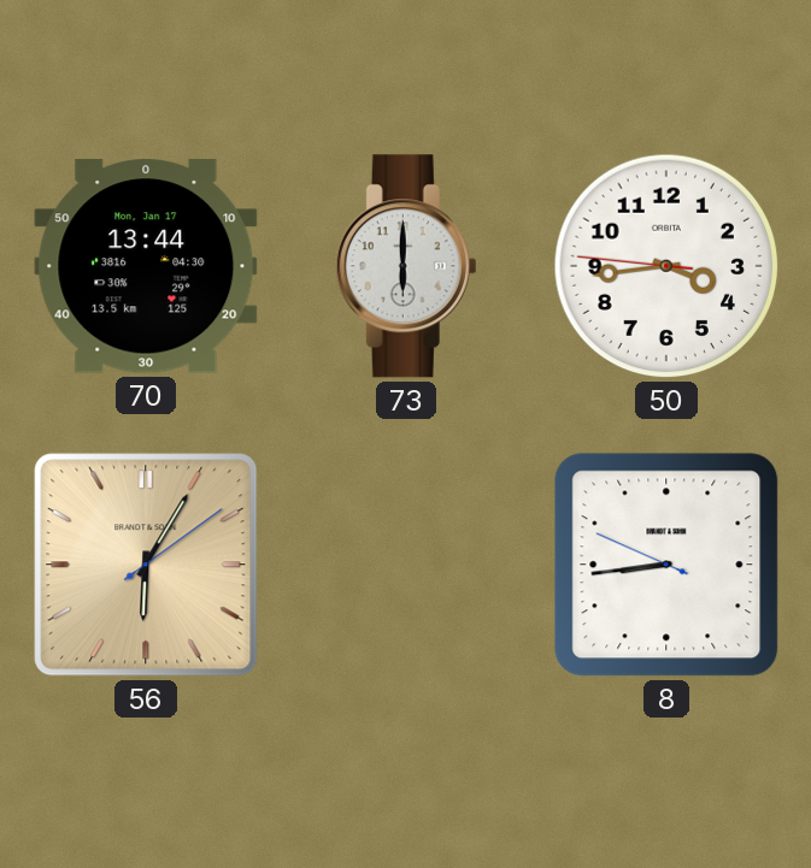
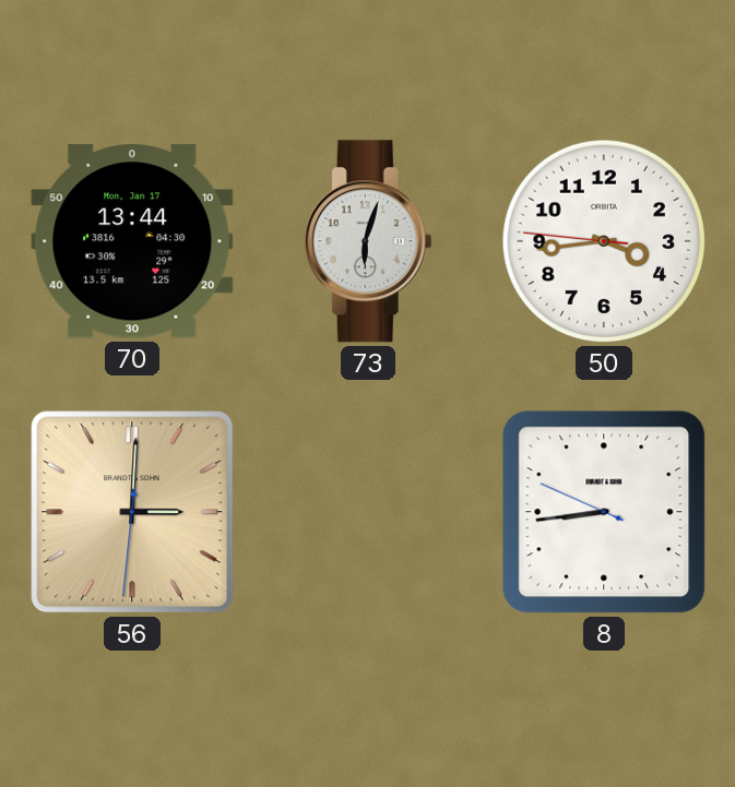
73: 6:00 -> 6:03 (368, 241)
56: 6:05 -> 3:00 (132, 512)
